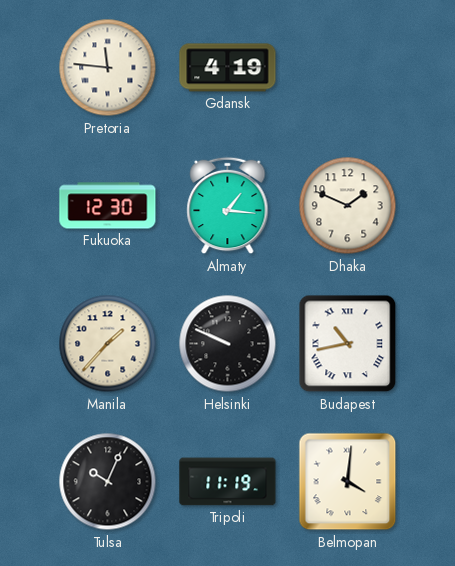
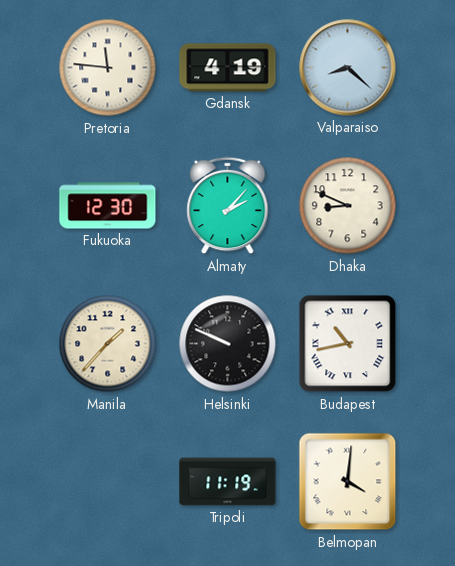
Valparaiso: none -> 8:22 (348, 68)
Almaty: 1:16 -> 2:07 (228, 206)
Dhaka: 1:49 -> 8:49 (348, 206)
Tulsa: 10:04 -> none (108, 482)
